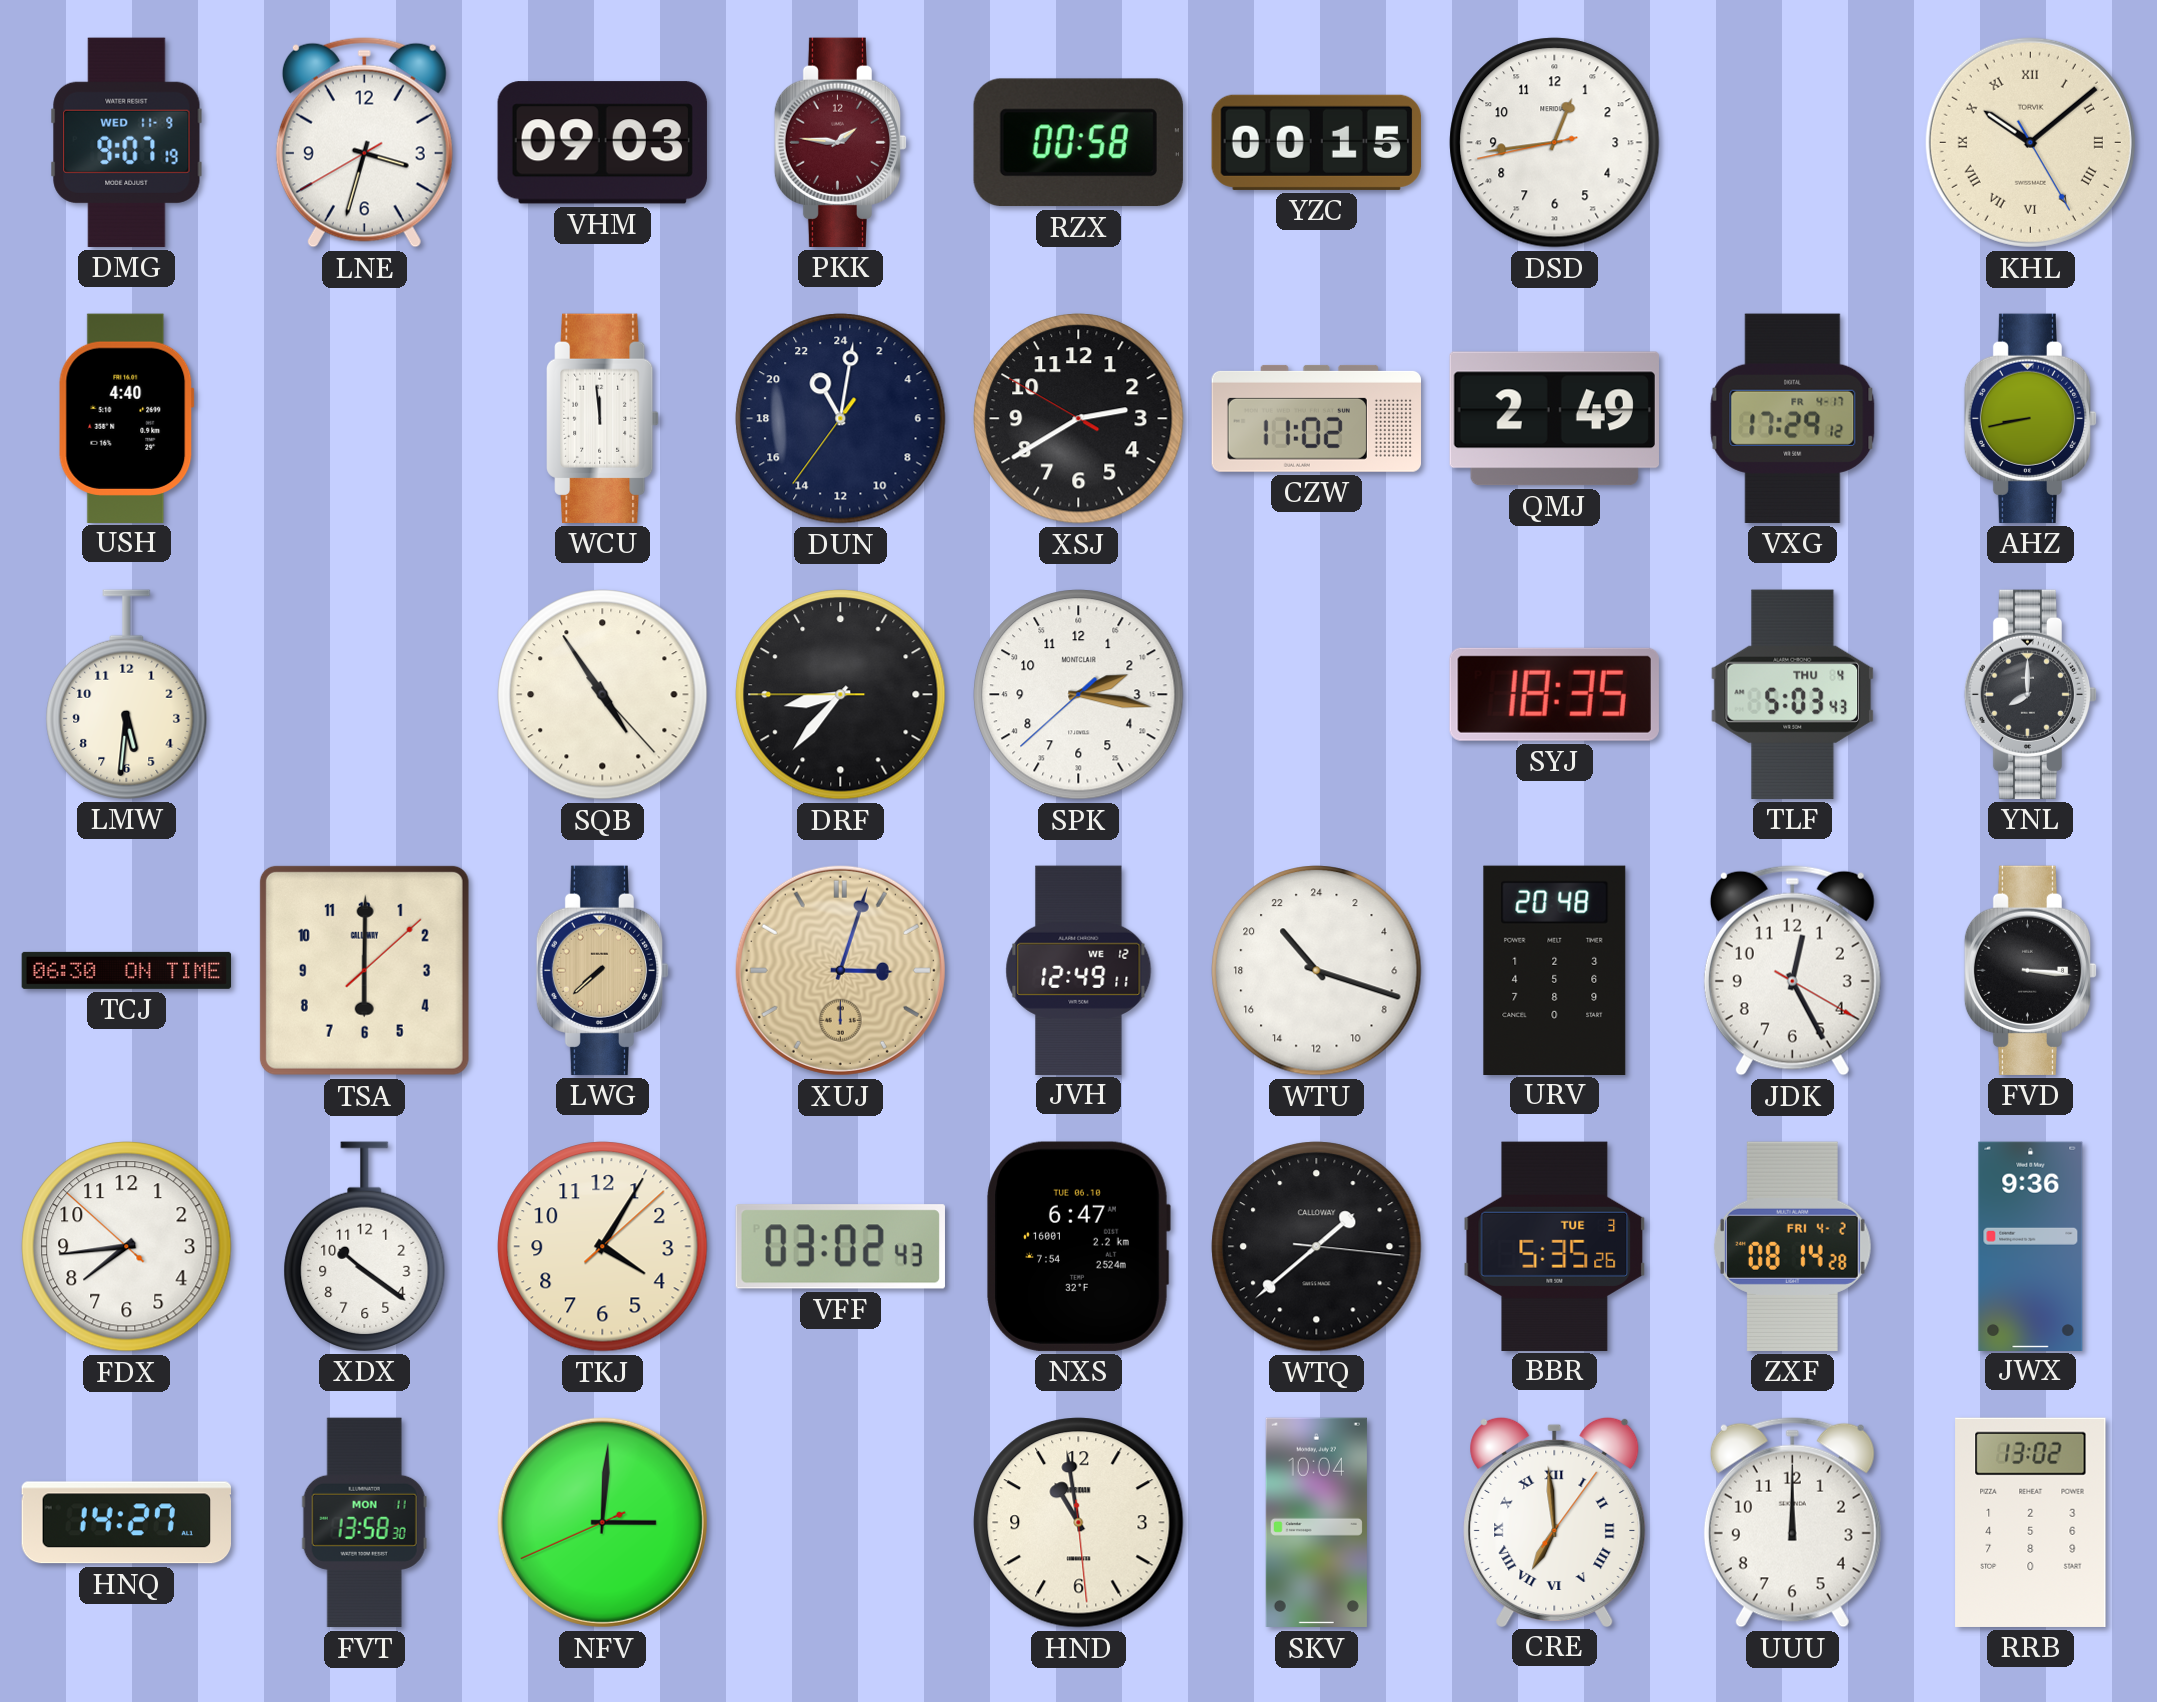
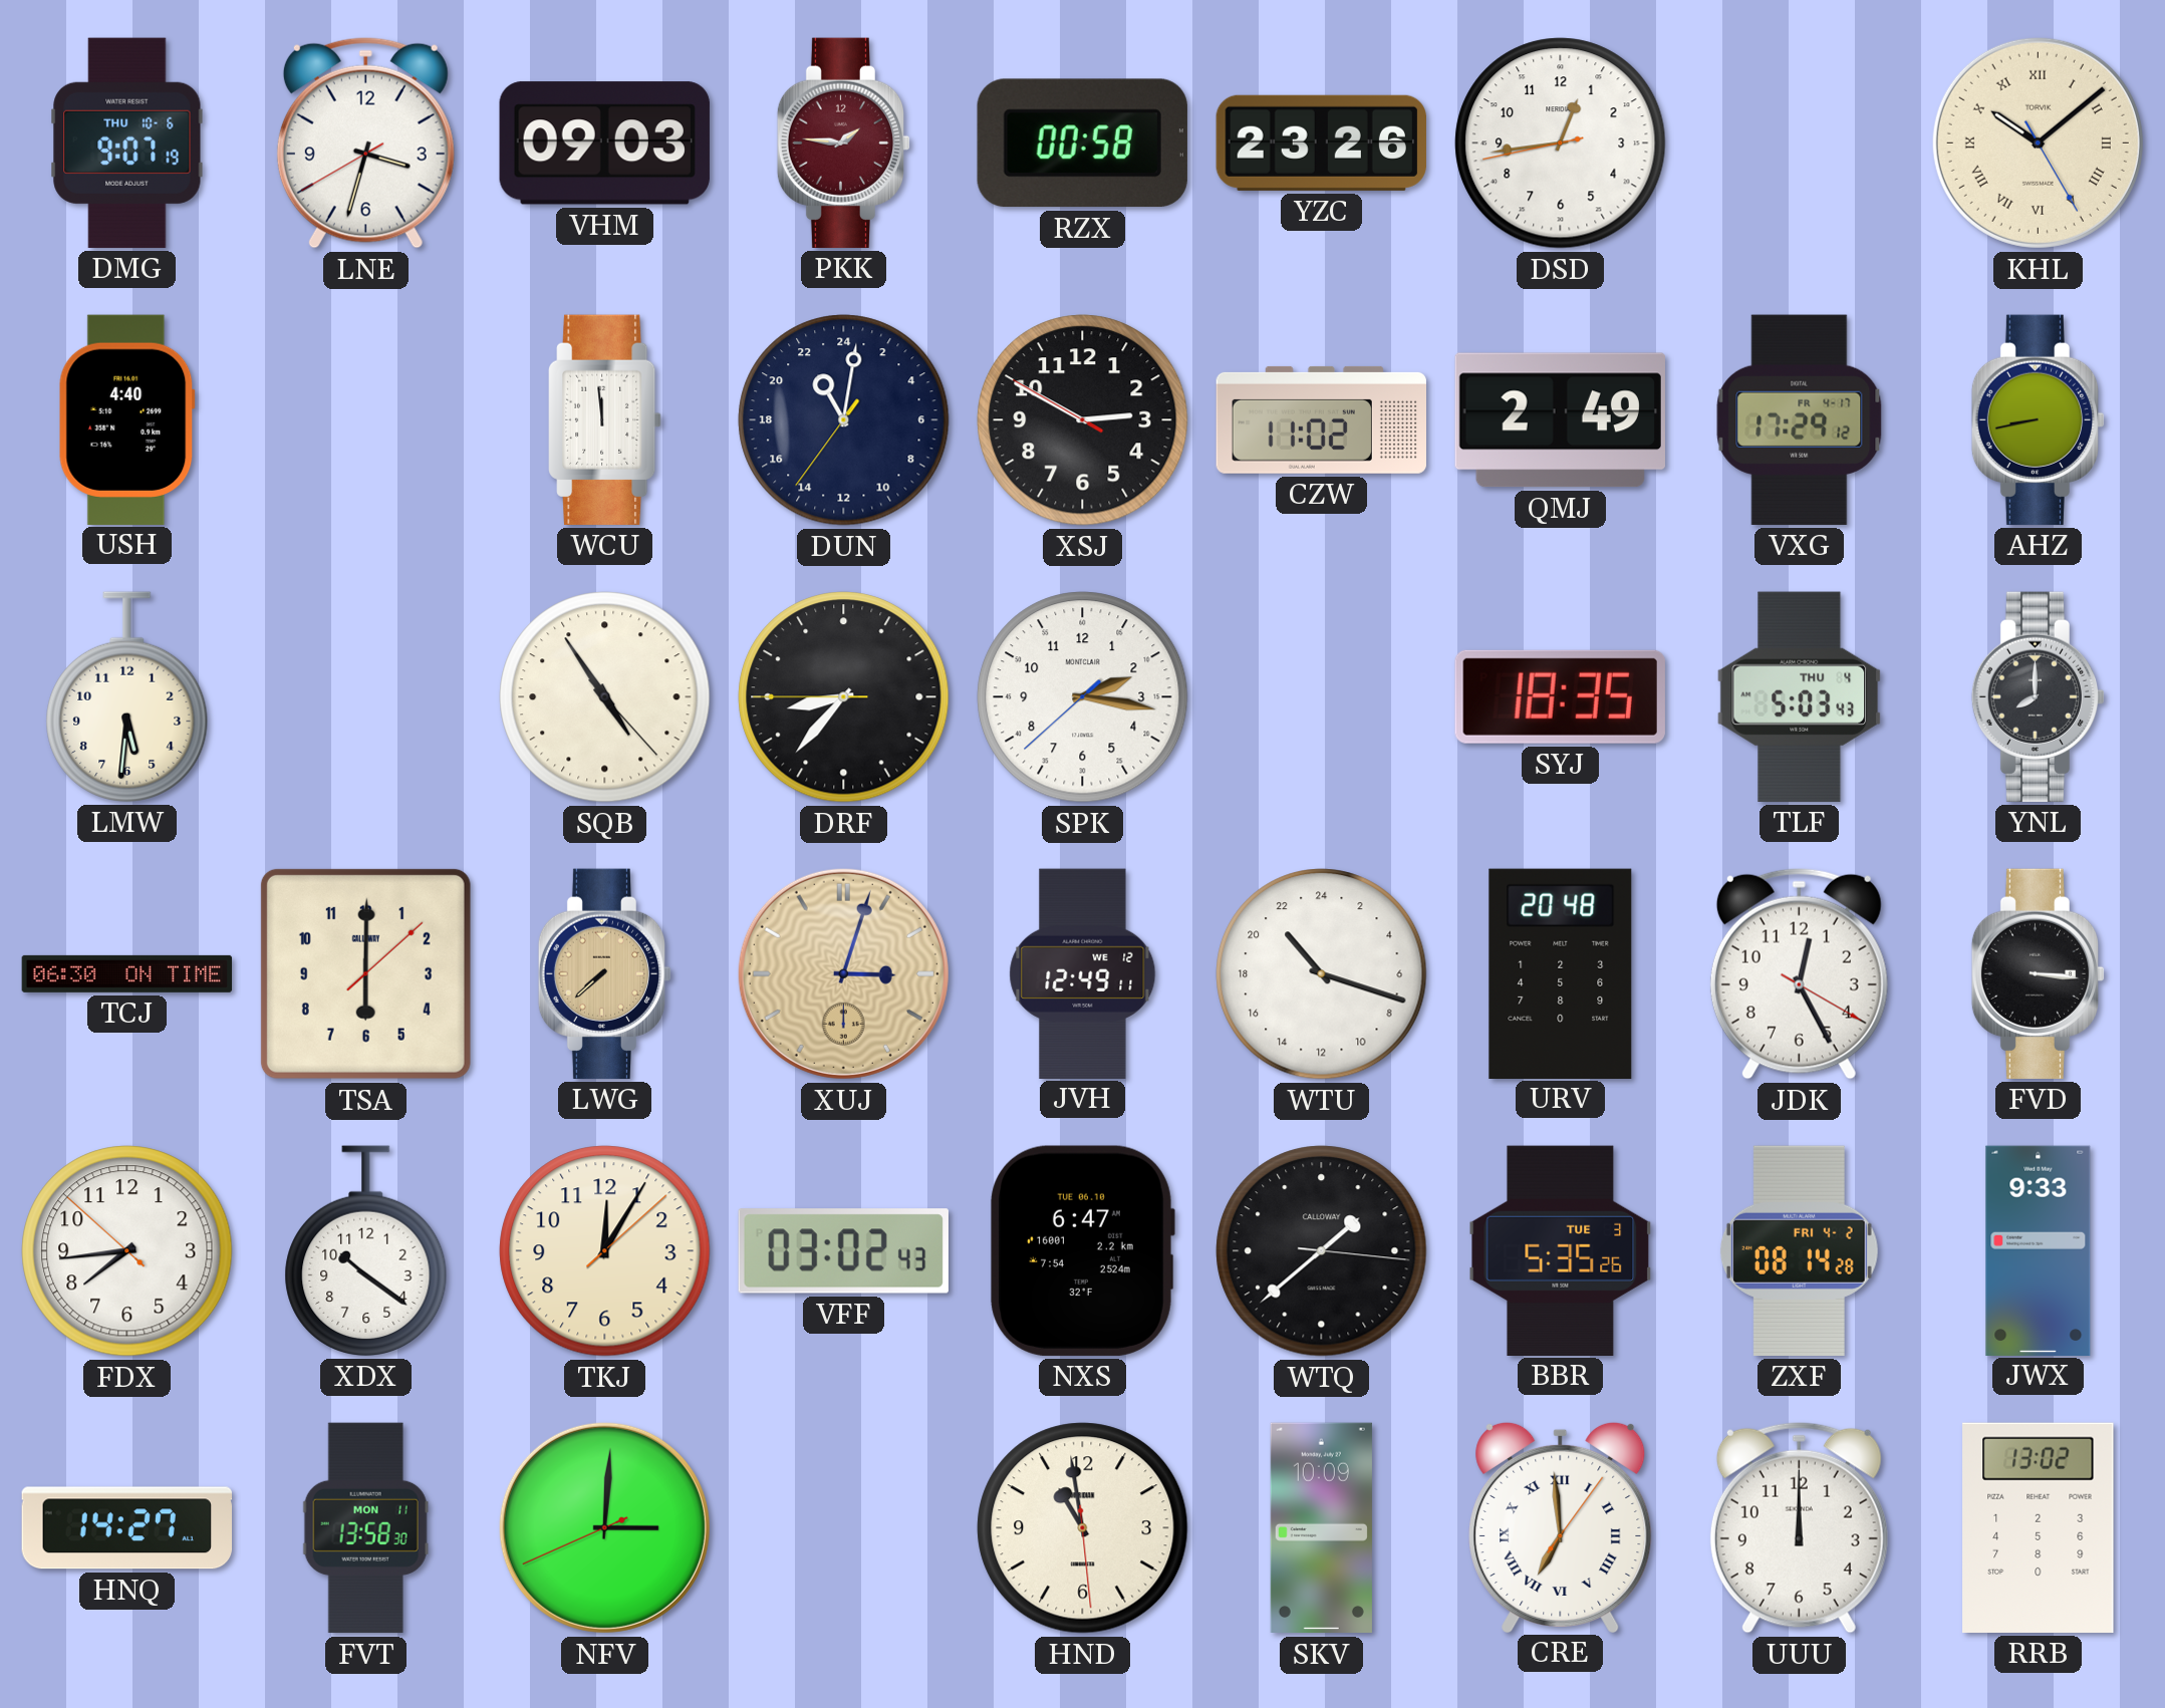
DMG date: WED 11-9 -> THU 10-6 (127, 143)
YZC: 00:15 -> 23:26 (1321, 143)
XSJ: 2:39 -> 2:49 (1083, 420)
TKJ: 4:05 -> 12:05 (605, 1251)
JWX: 9:36 -> 9:33 (2039, 1250)
SKV: 10:04 -> 10:09 (1321, 1528)
